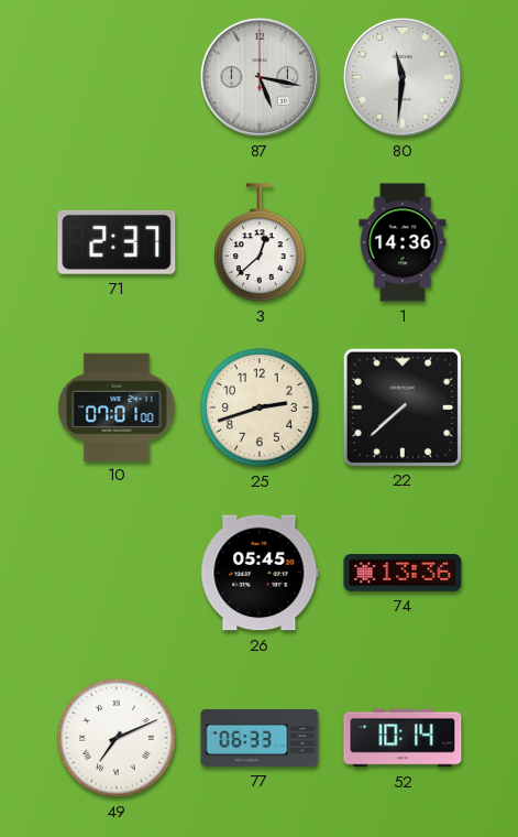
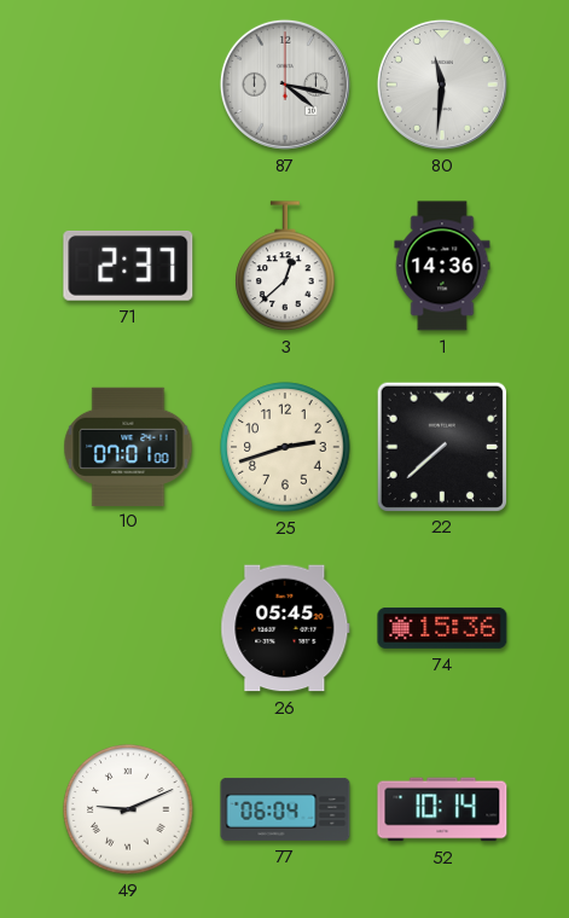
87: 5:17 -> 4:17 (285, 85)
74: 13:36 -> 15:36 (442, 628)
49: 7:11 -> 9:11 (128, 809)
77: 06:33 -> 06:04 (285, 809)
